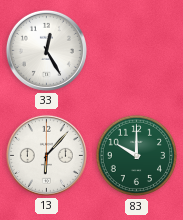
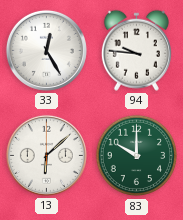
94: none -> 9:46 (136, 50)
13: 6:07 -> 6:08 (46, 155)
